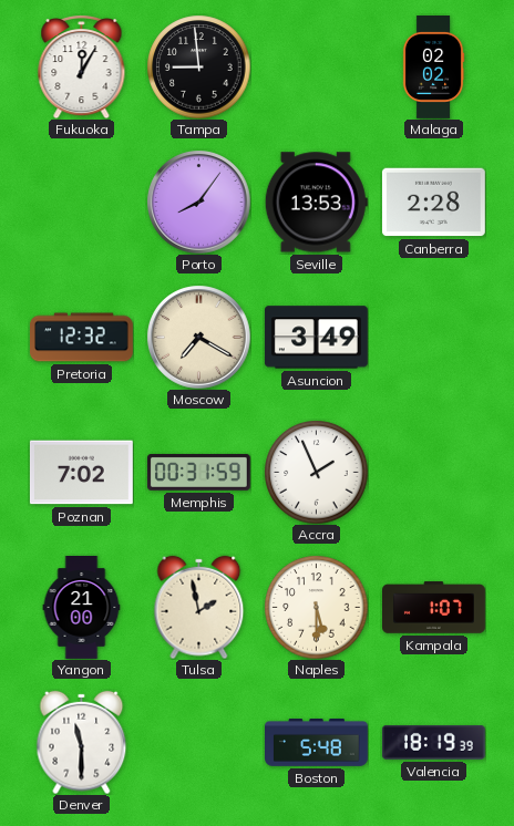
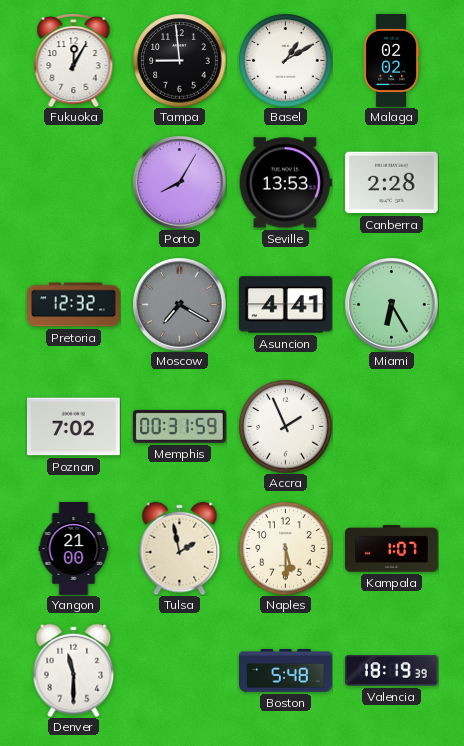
Basel: none -> 1:10 (285, 60)
Porto: 8:06 -> 8:05 (179, 182)
Moscow dial: cream -> grey (179, 304)
Asuncion: 3:49 -> 4:41 (285, 305)
Miami: none -> 6:25 (391, 304)
